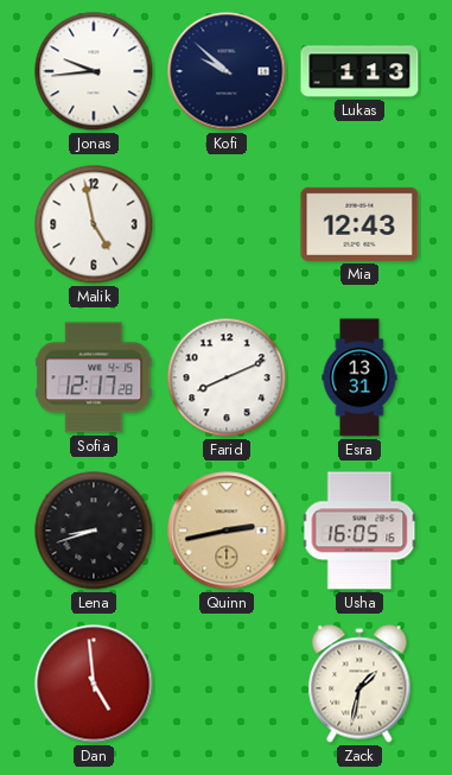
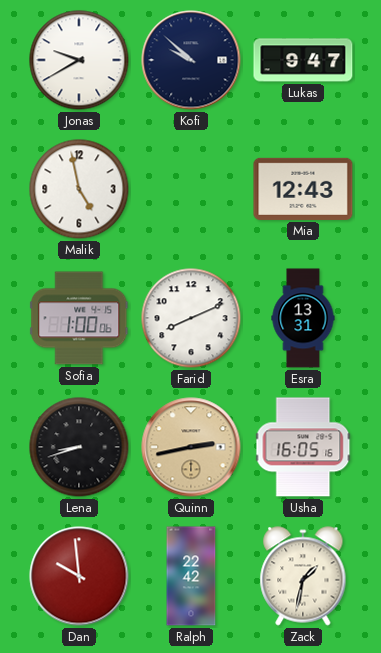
Jonas: 9:44 -> 9:40 (79, 60)
Lukas: 1:13 -> 9:47 (303, 60)
Sofia: 12:17 -> 1:00 (79, 318)
Dan: 4:59 -> 9:59 (79, 576)
Ralph: none -> 22:42 (191, 576)
